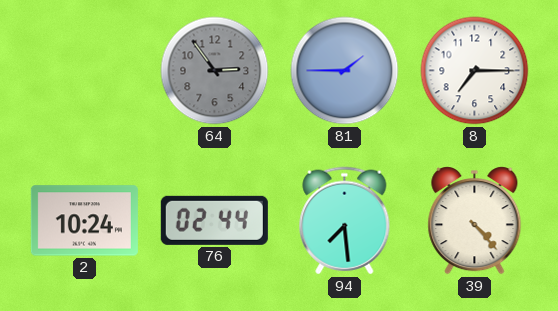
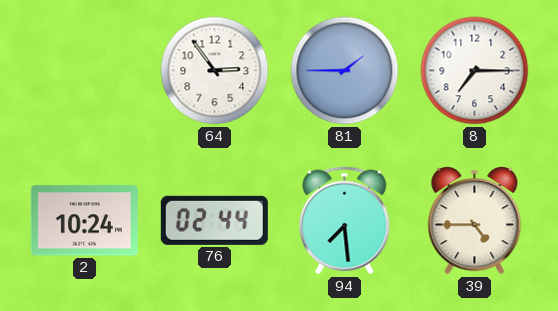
64 dial: grey -> white (215, 71)
39: 4:23 -> 4:45 (475, 221)
